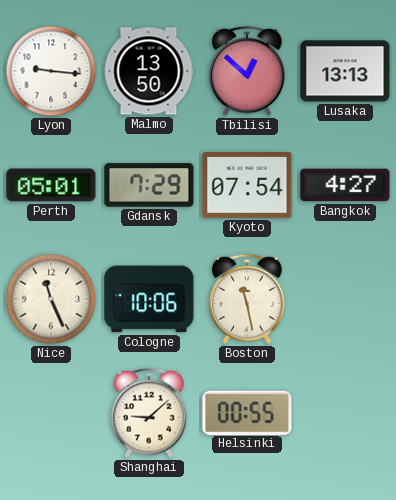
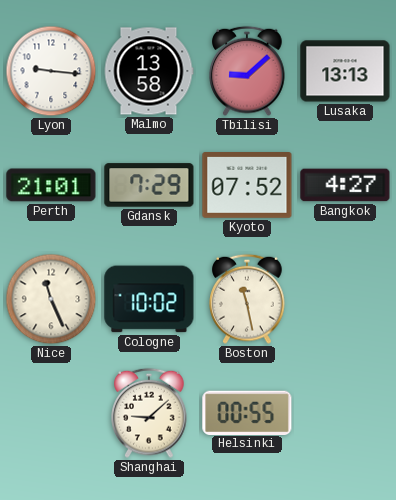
Malmo: 13:50 -> 13:58 (149, 71)
Tbilisi: 12:52 -> 9:08 (247, 71)
Perth: 05:01 -> 21:01 (51, 185)
Kyoto: 07:54 -> 07:52 (247, 186)
Cologne: 10:06 -> 10:02 (149, 299)
